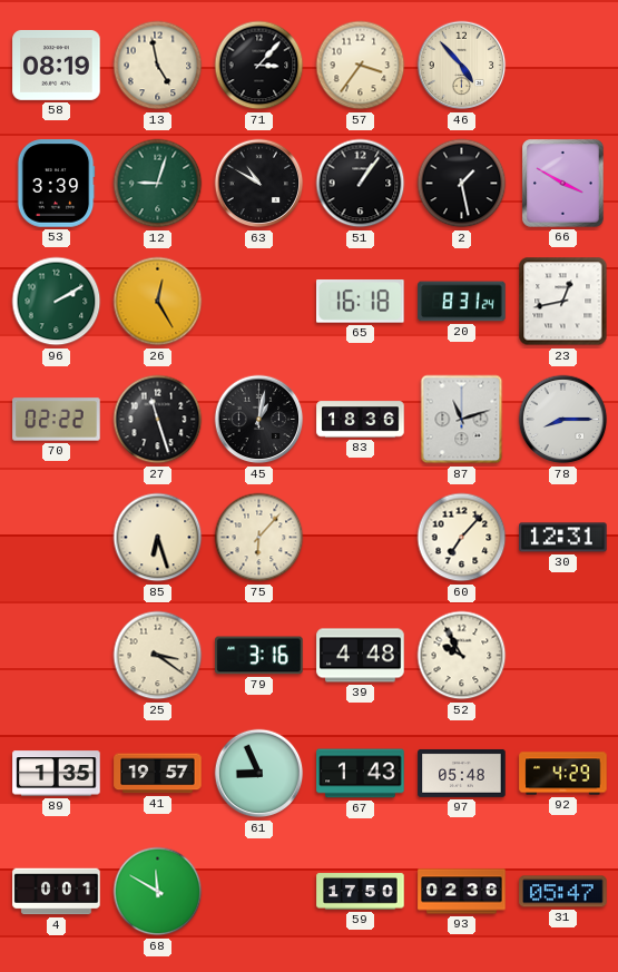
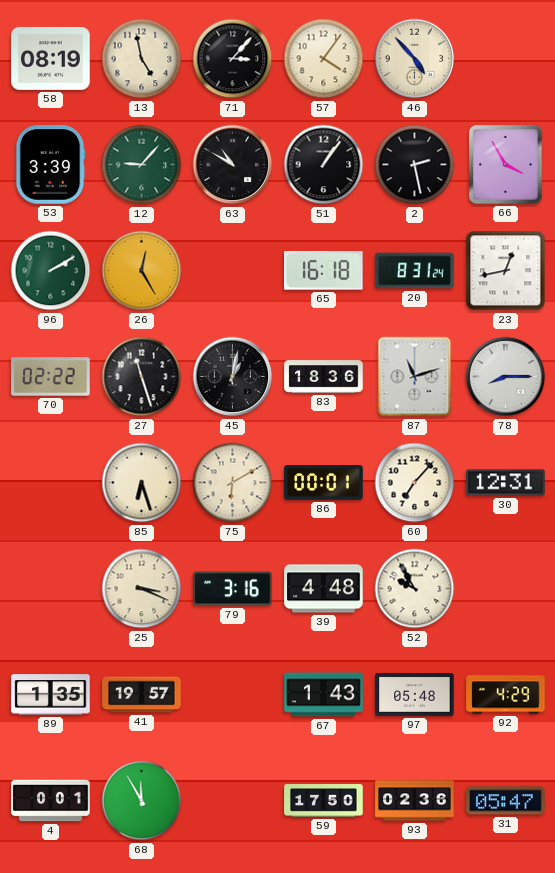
57: 3:36 -> 4:06 (324, 59)
12: 9:03 -> 9:07 (142, 165)
2: 1:28 -> 2:28 (415, 165)
66: 3:50 -> 3:55 (506, 165)
75: 6:07 -> 6:10 (233, 483)
86: none -> 00:01 (324, 483)
25: 3:21 -> 3:19 (142, 589)
61: 8:56 -> none (259, 774)
68: 11:50 -> 11:55 (142, 801)
